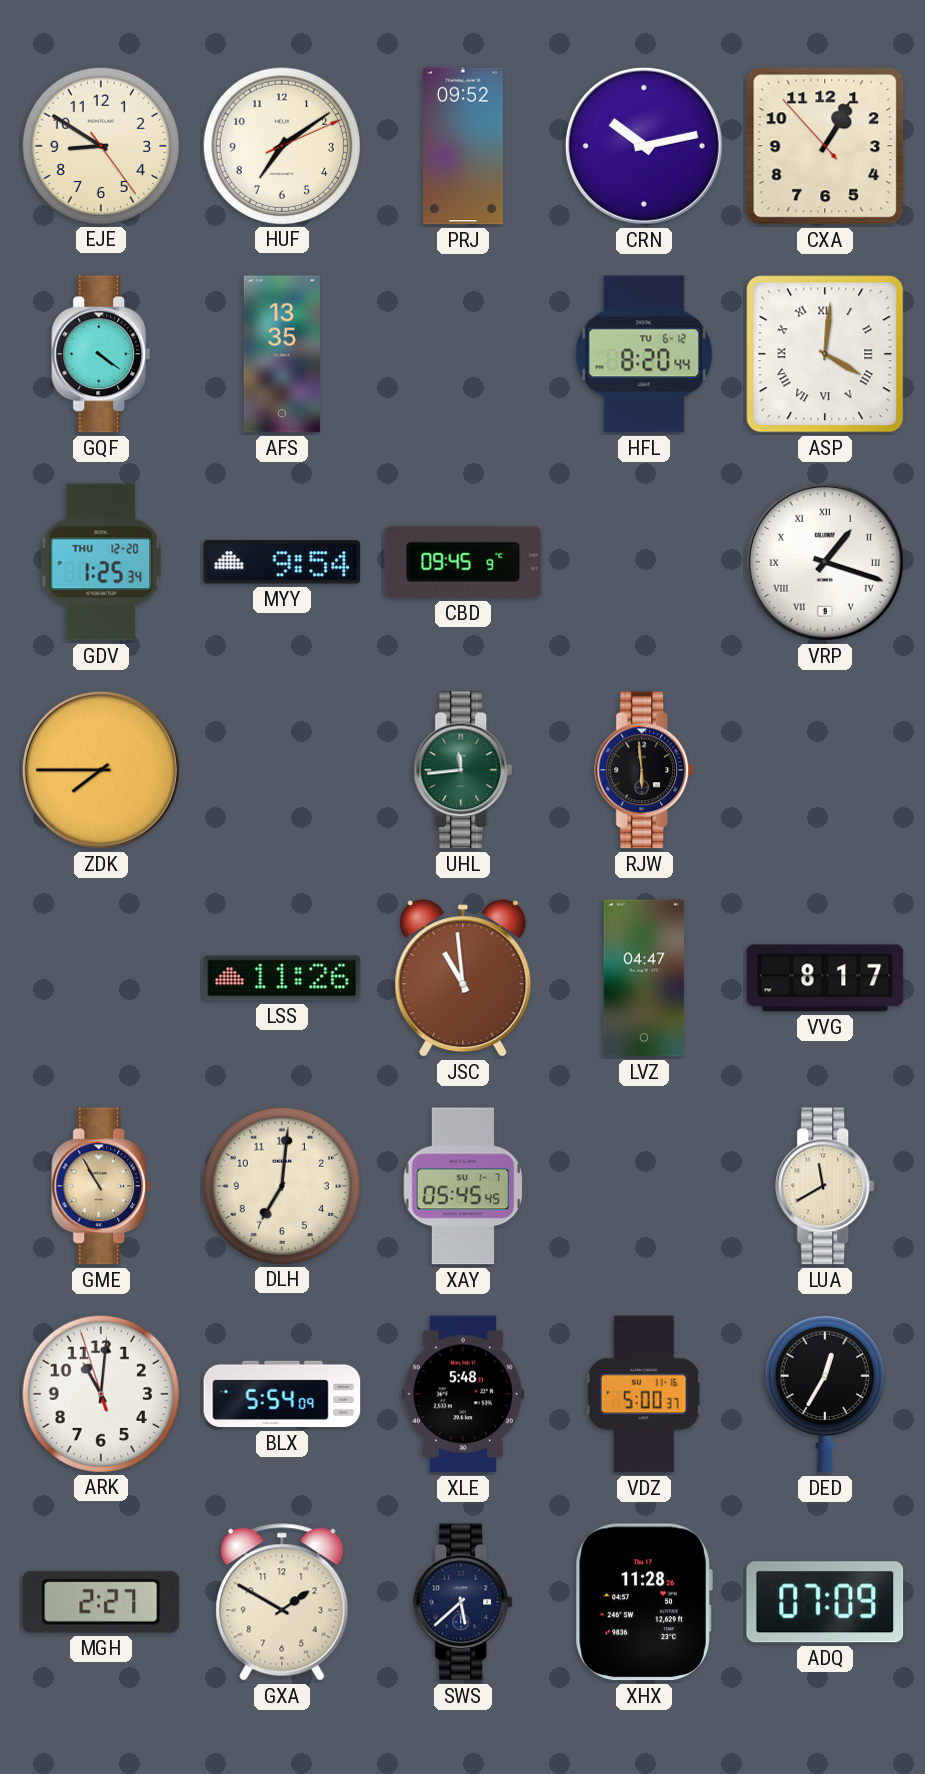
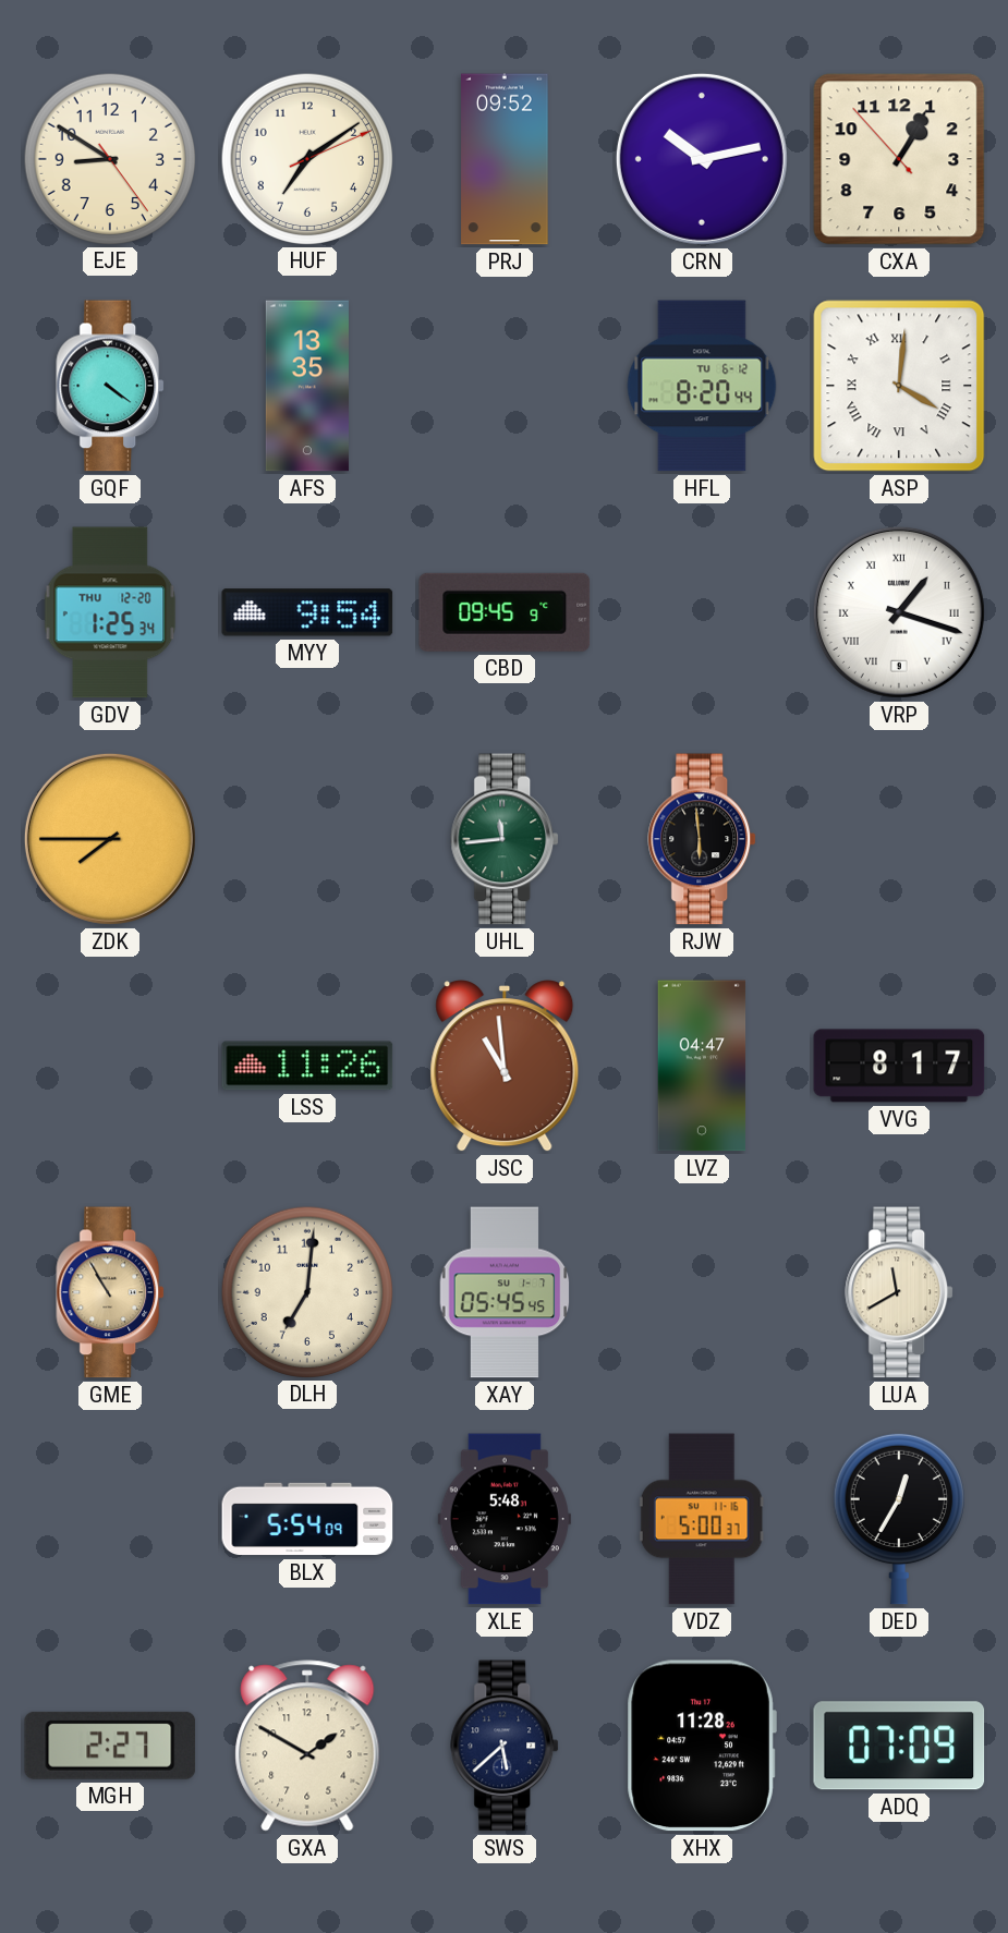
ARK: 11:00 -> none (100, 1393)
